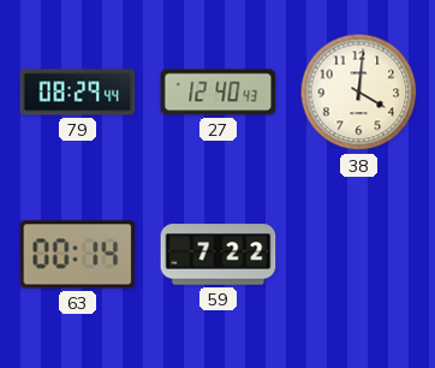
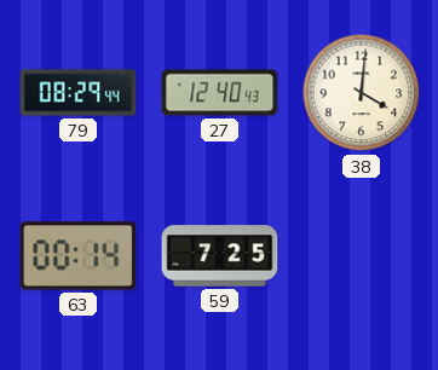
59: 7:22 -> 7:25 (220, 256)
